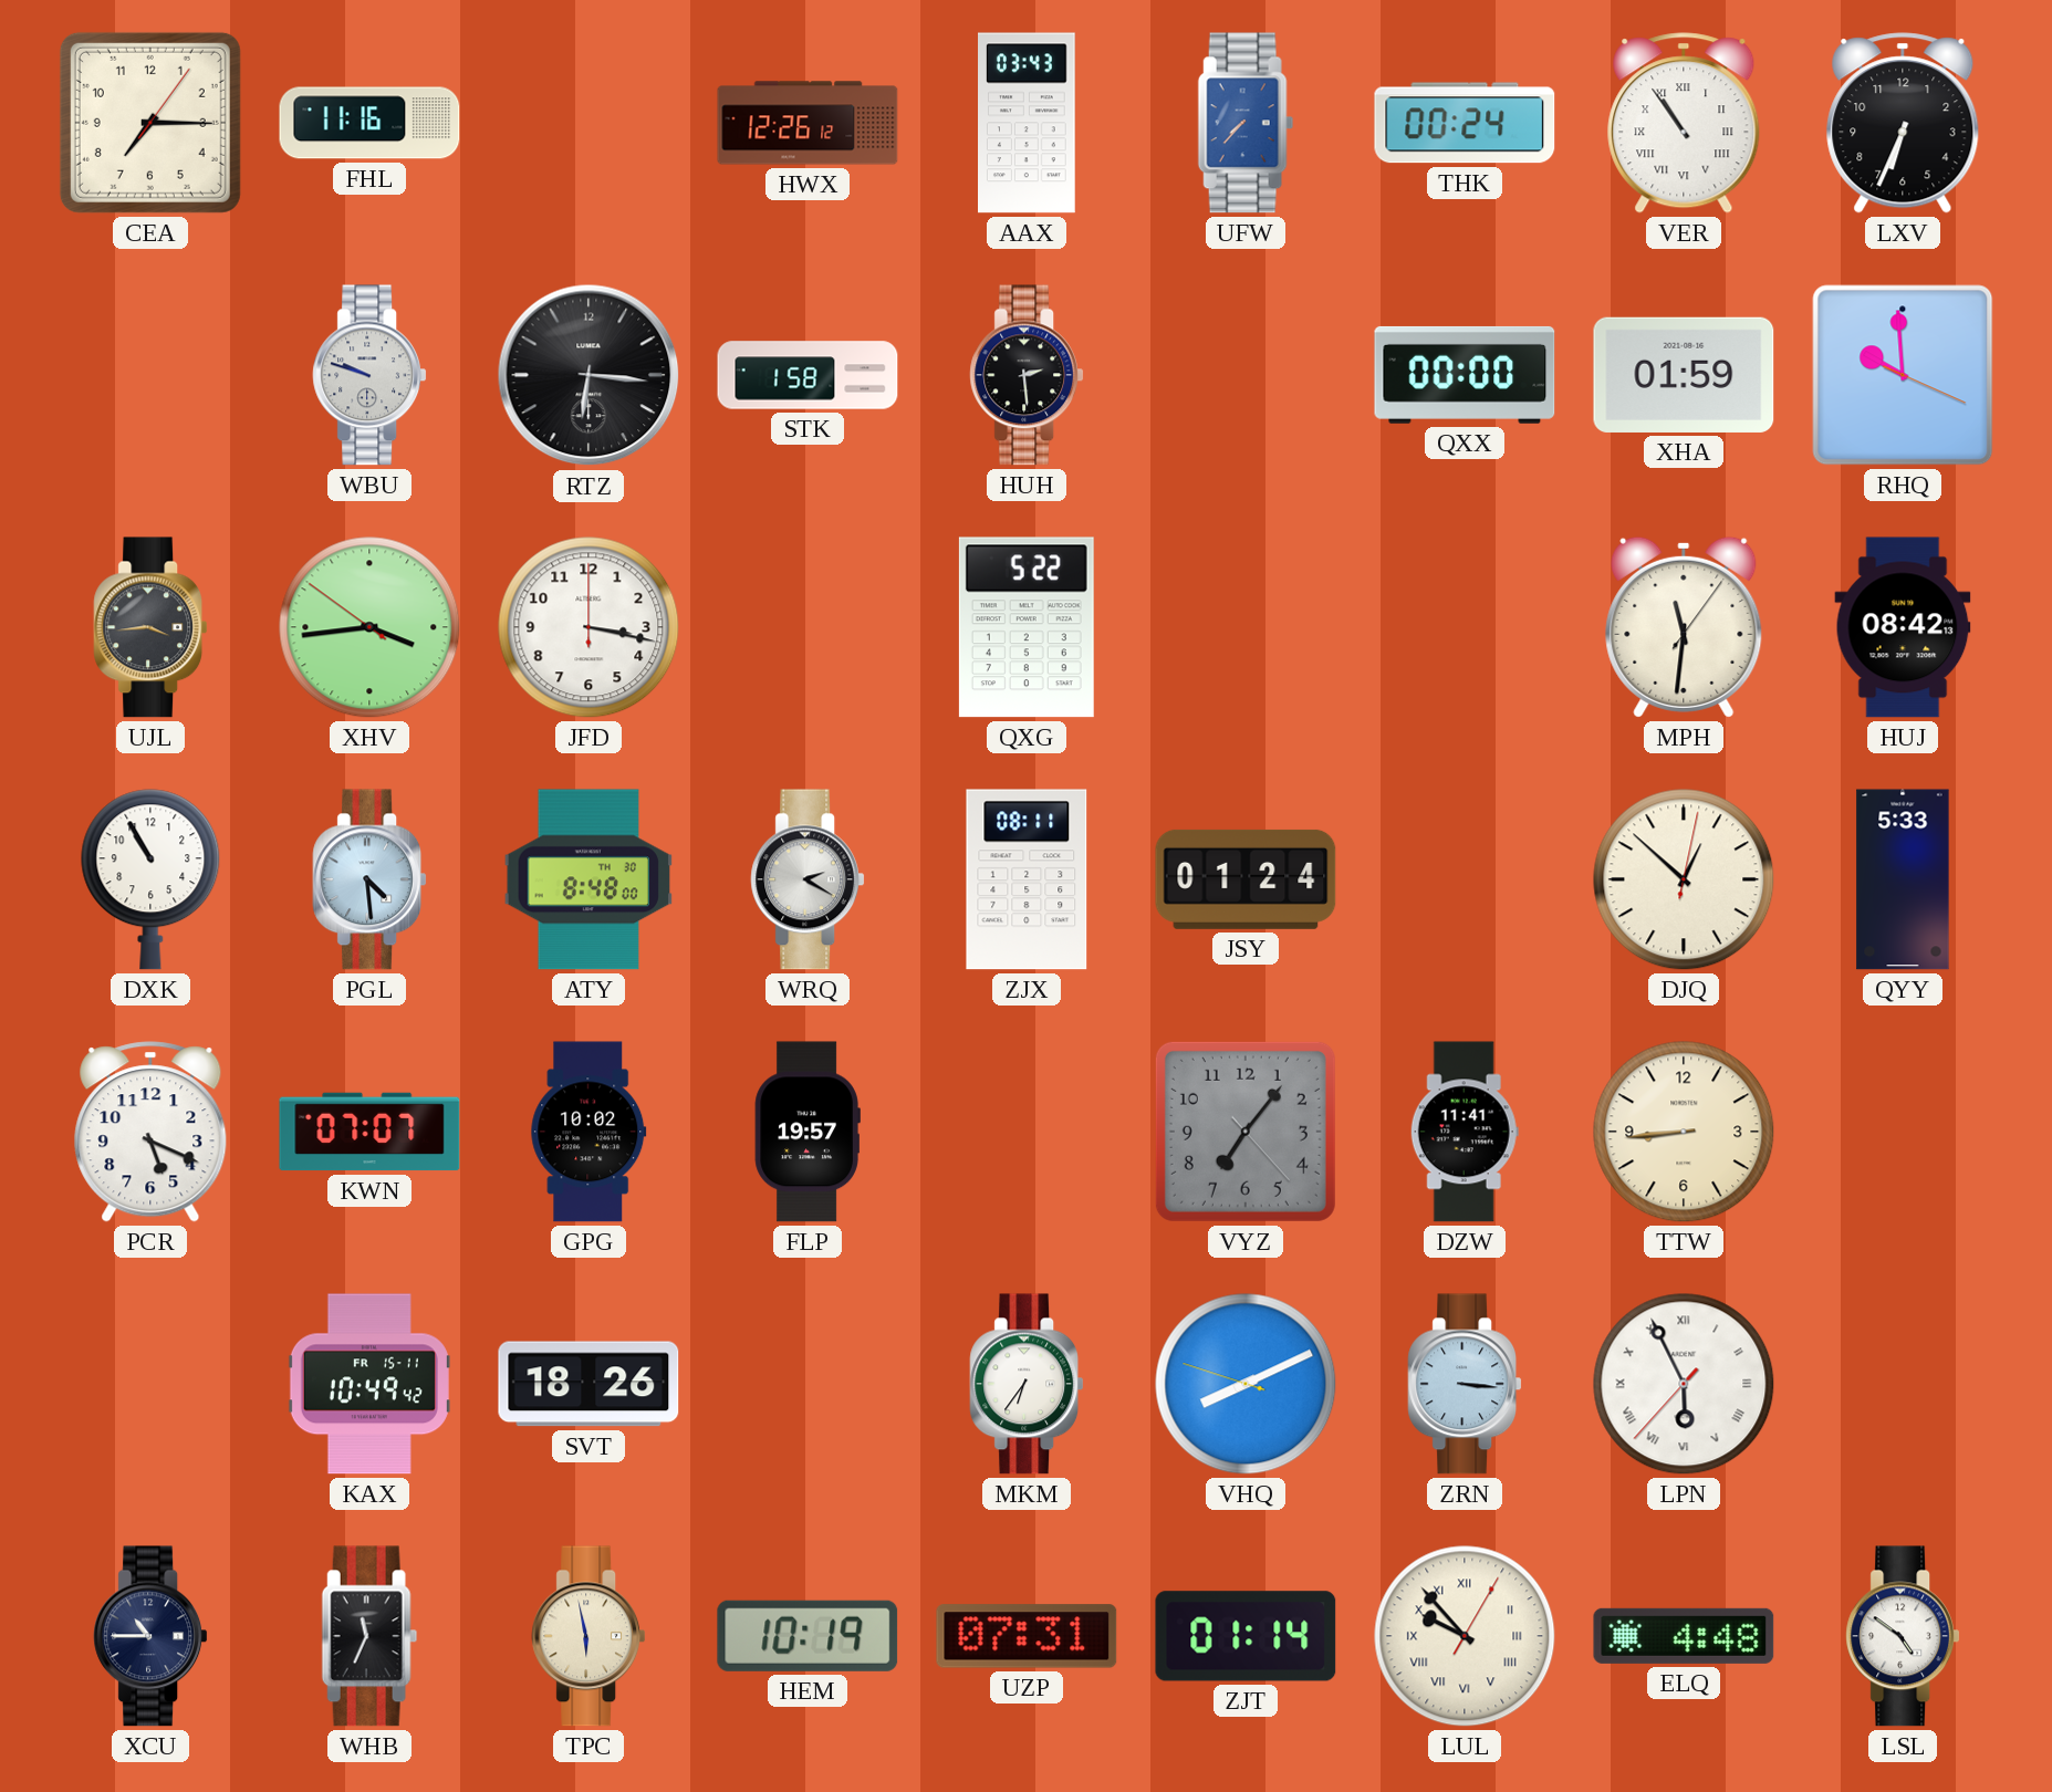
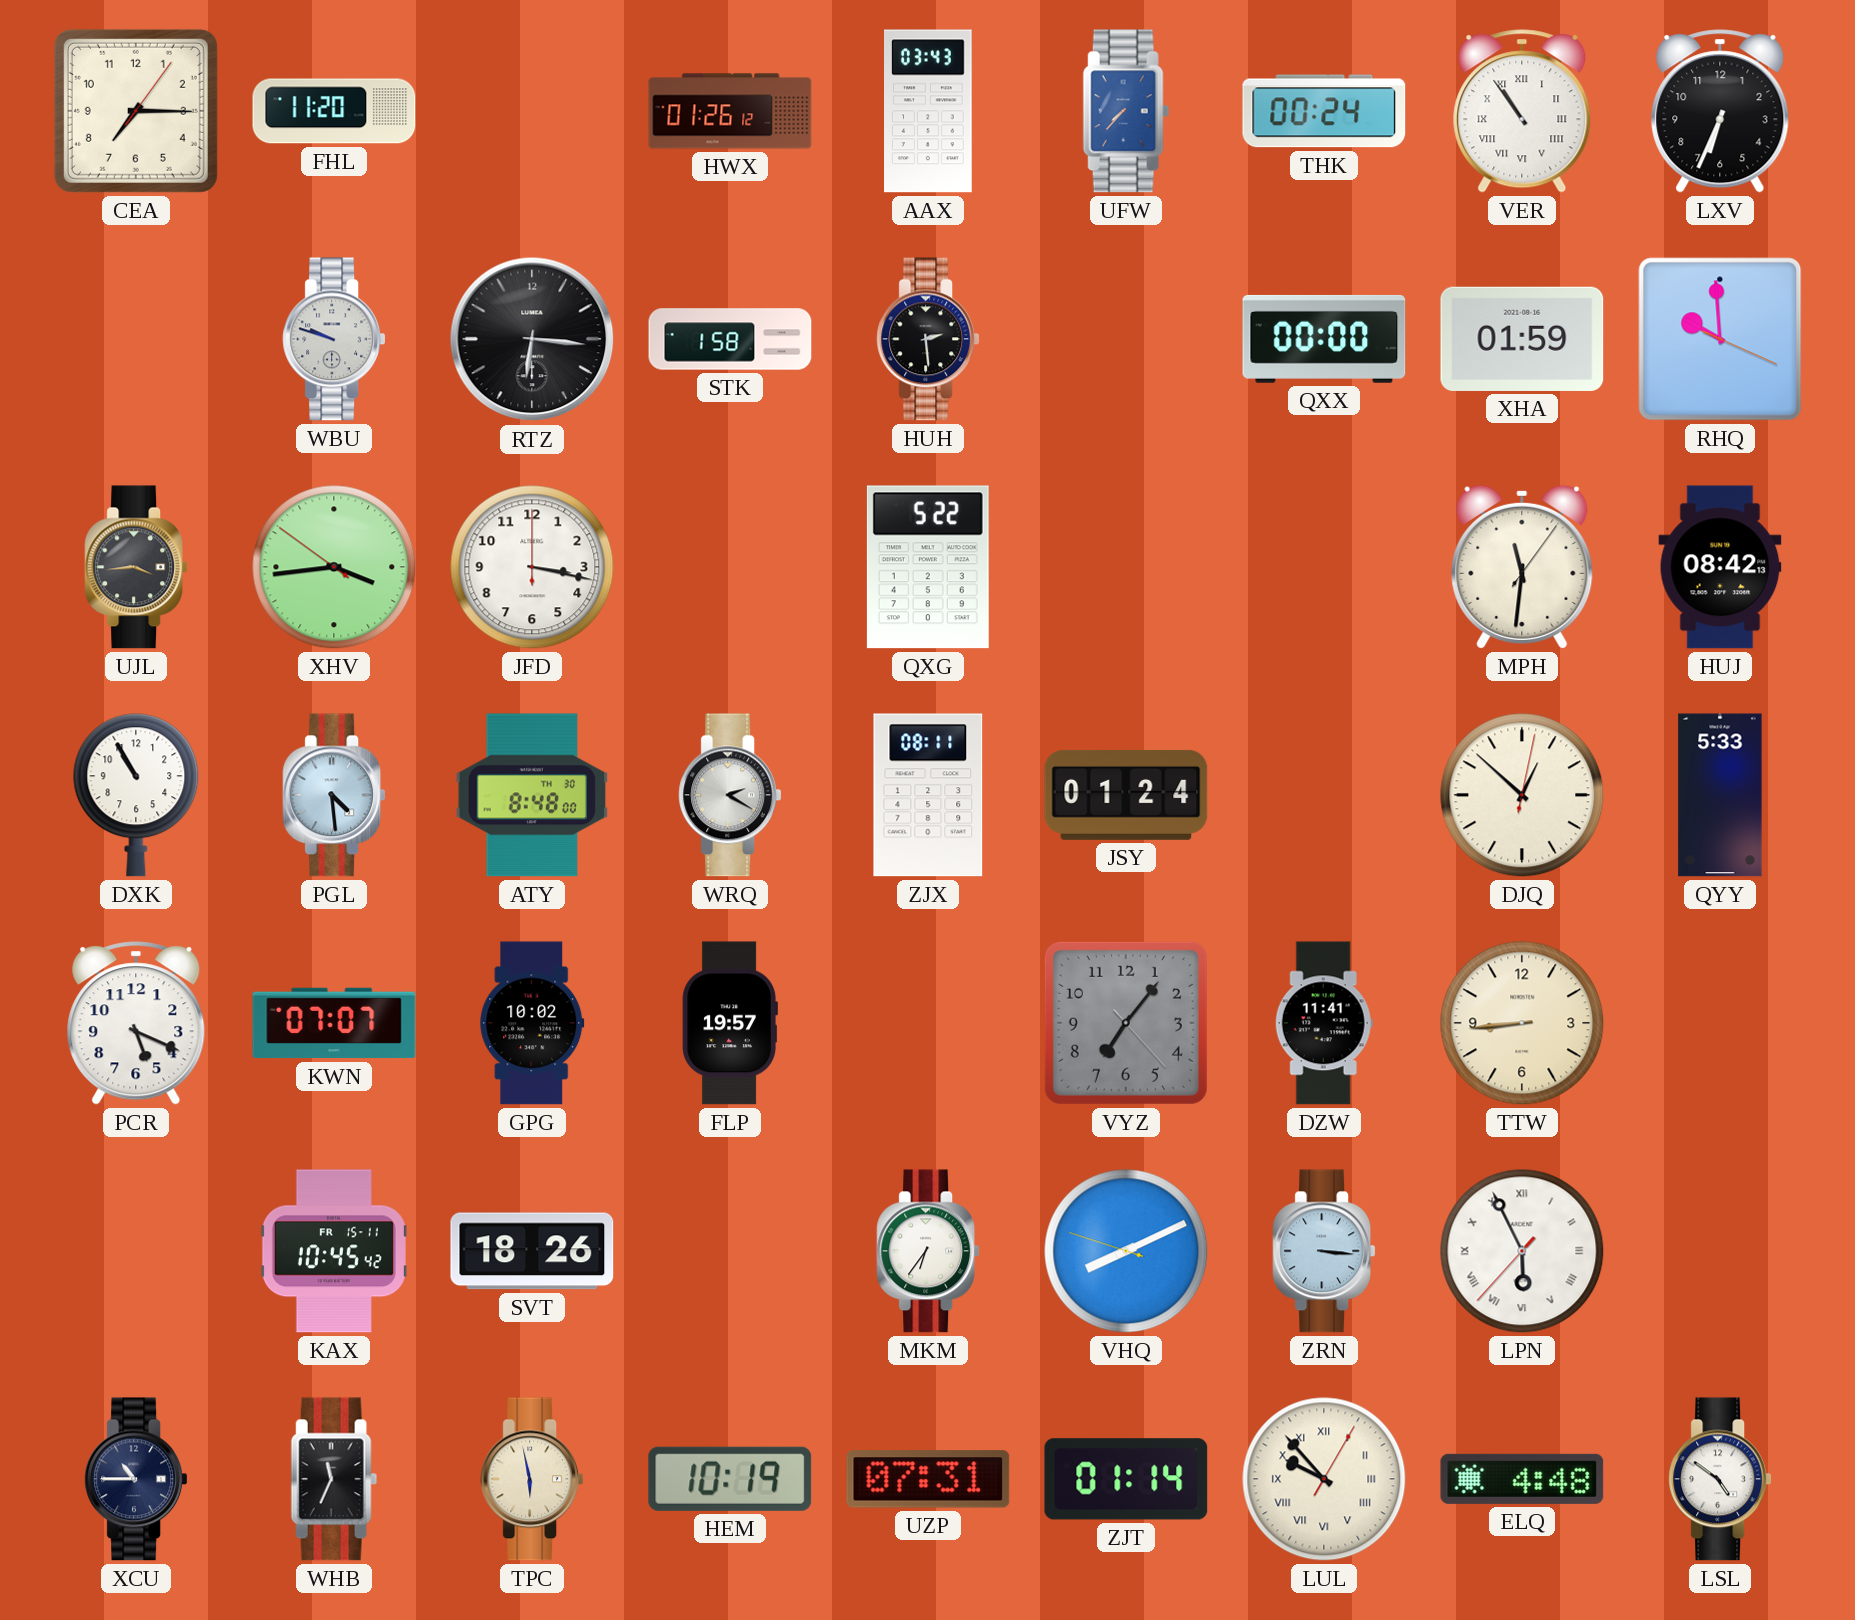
FHL: 11:16 -> 11:20 (334, 111)
HWX: 12:26 -> 01:26 (730, 111)
KAX: 10:49 -> 10:45 (334, 1251)
